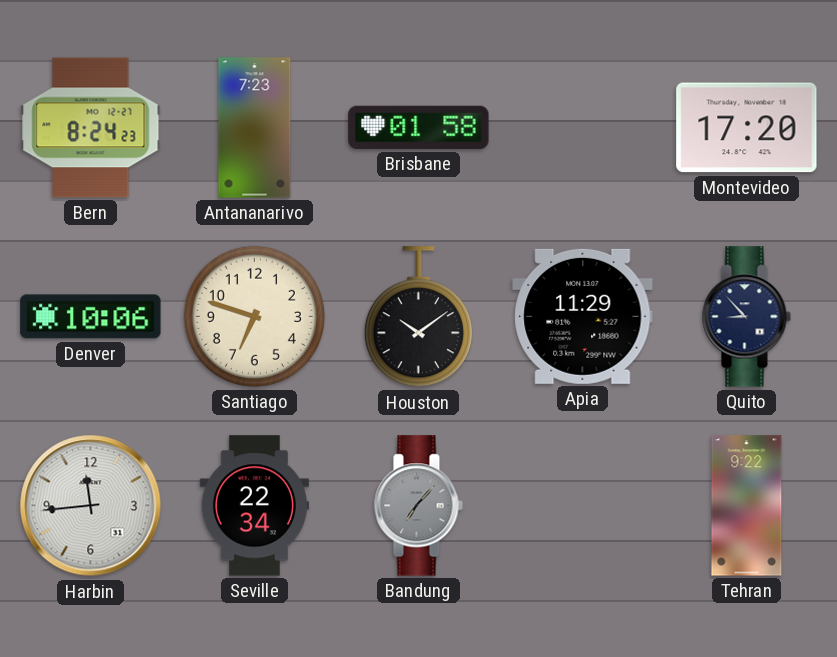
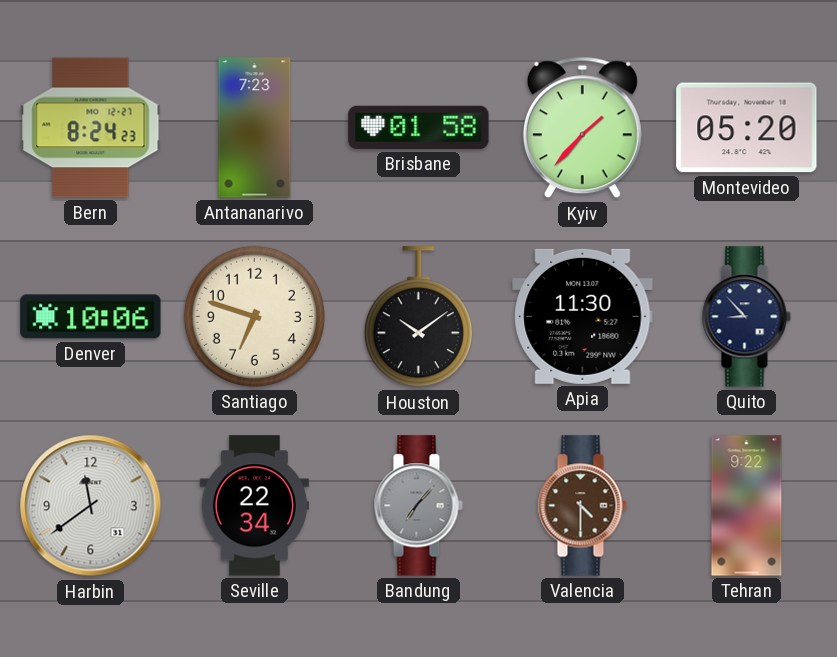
Kyiv: none -> 1:37 (582, 128)
Montevideo: 17:20 -> 05:20 (747, 128)
Apia: 11:29 -> 11:30 (583, 316)
Harbin: 11:44 -> 11:39 (91, 506)
Valencia: none -> 4:30 (582, 506)
